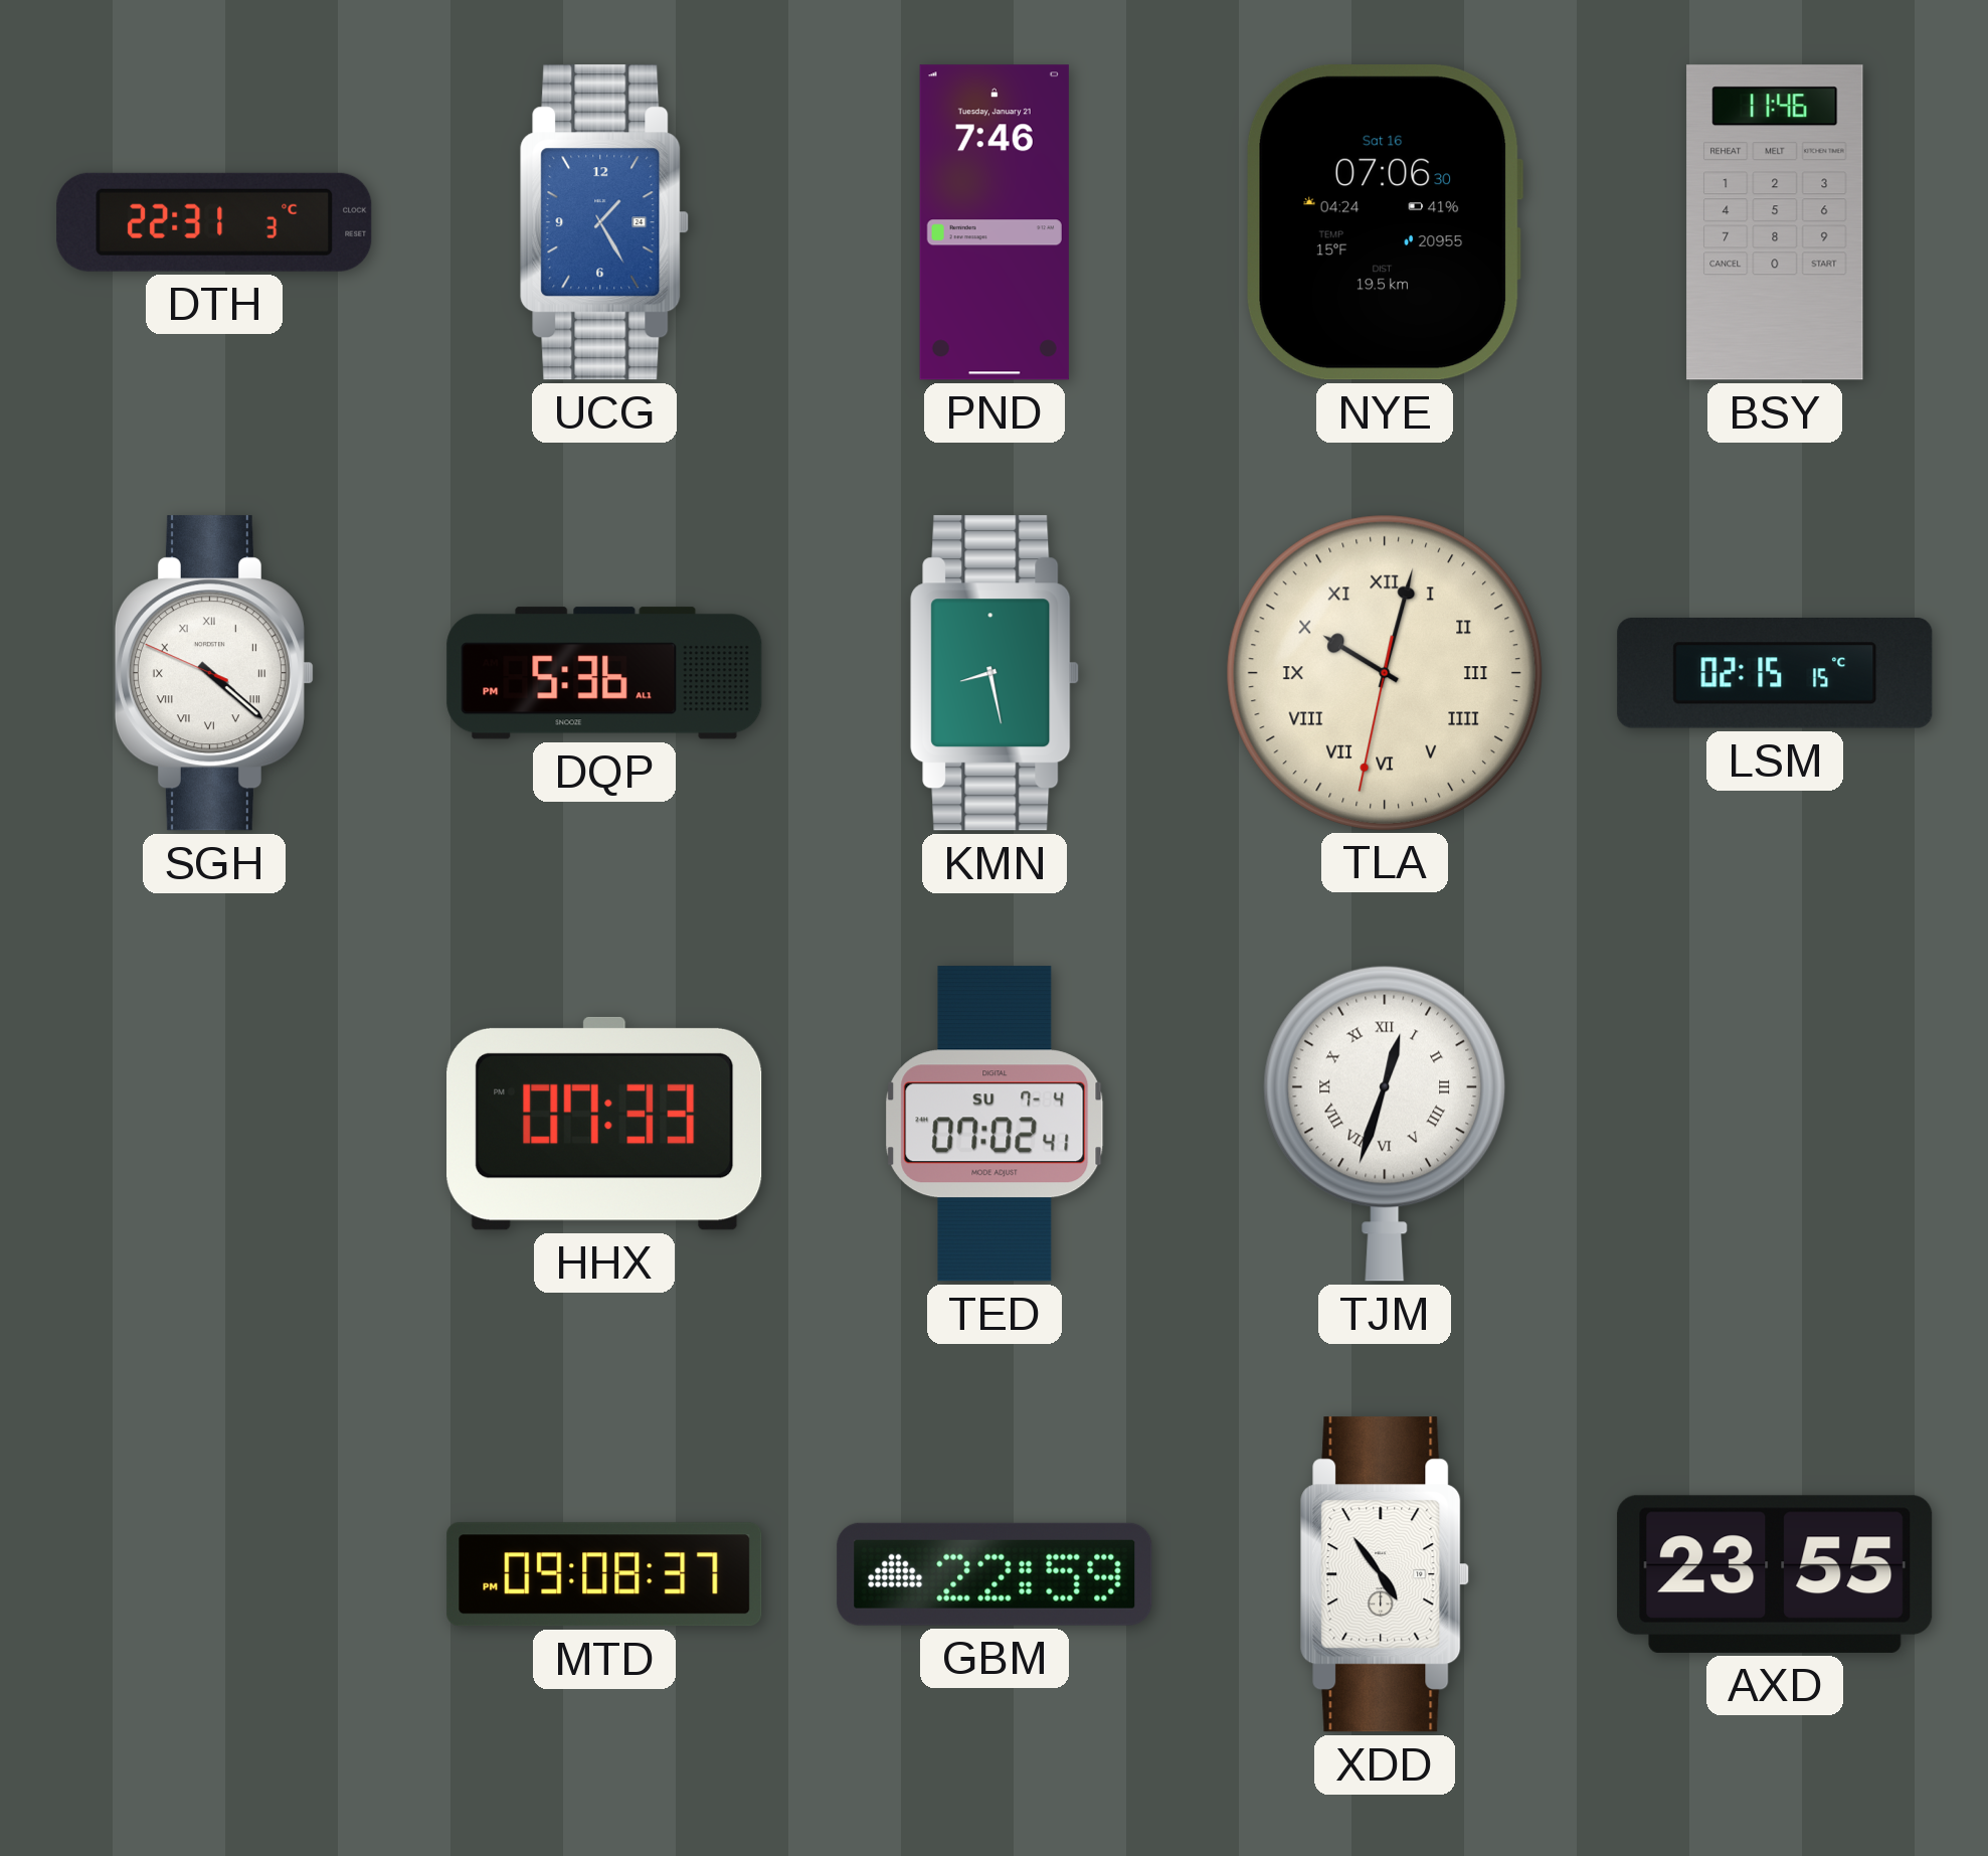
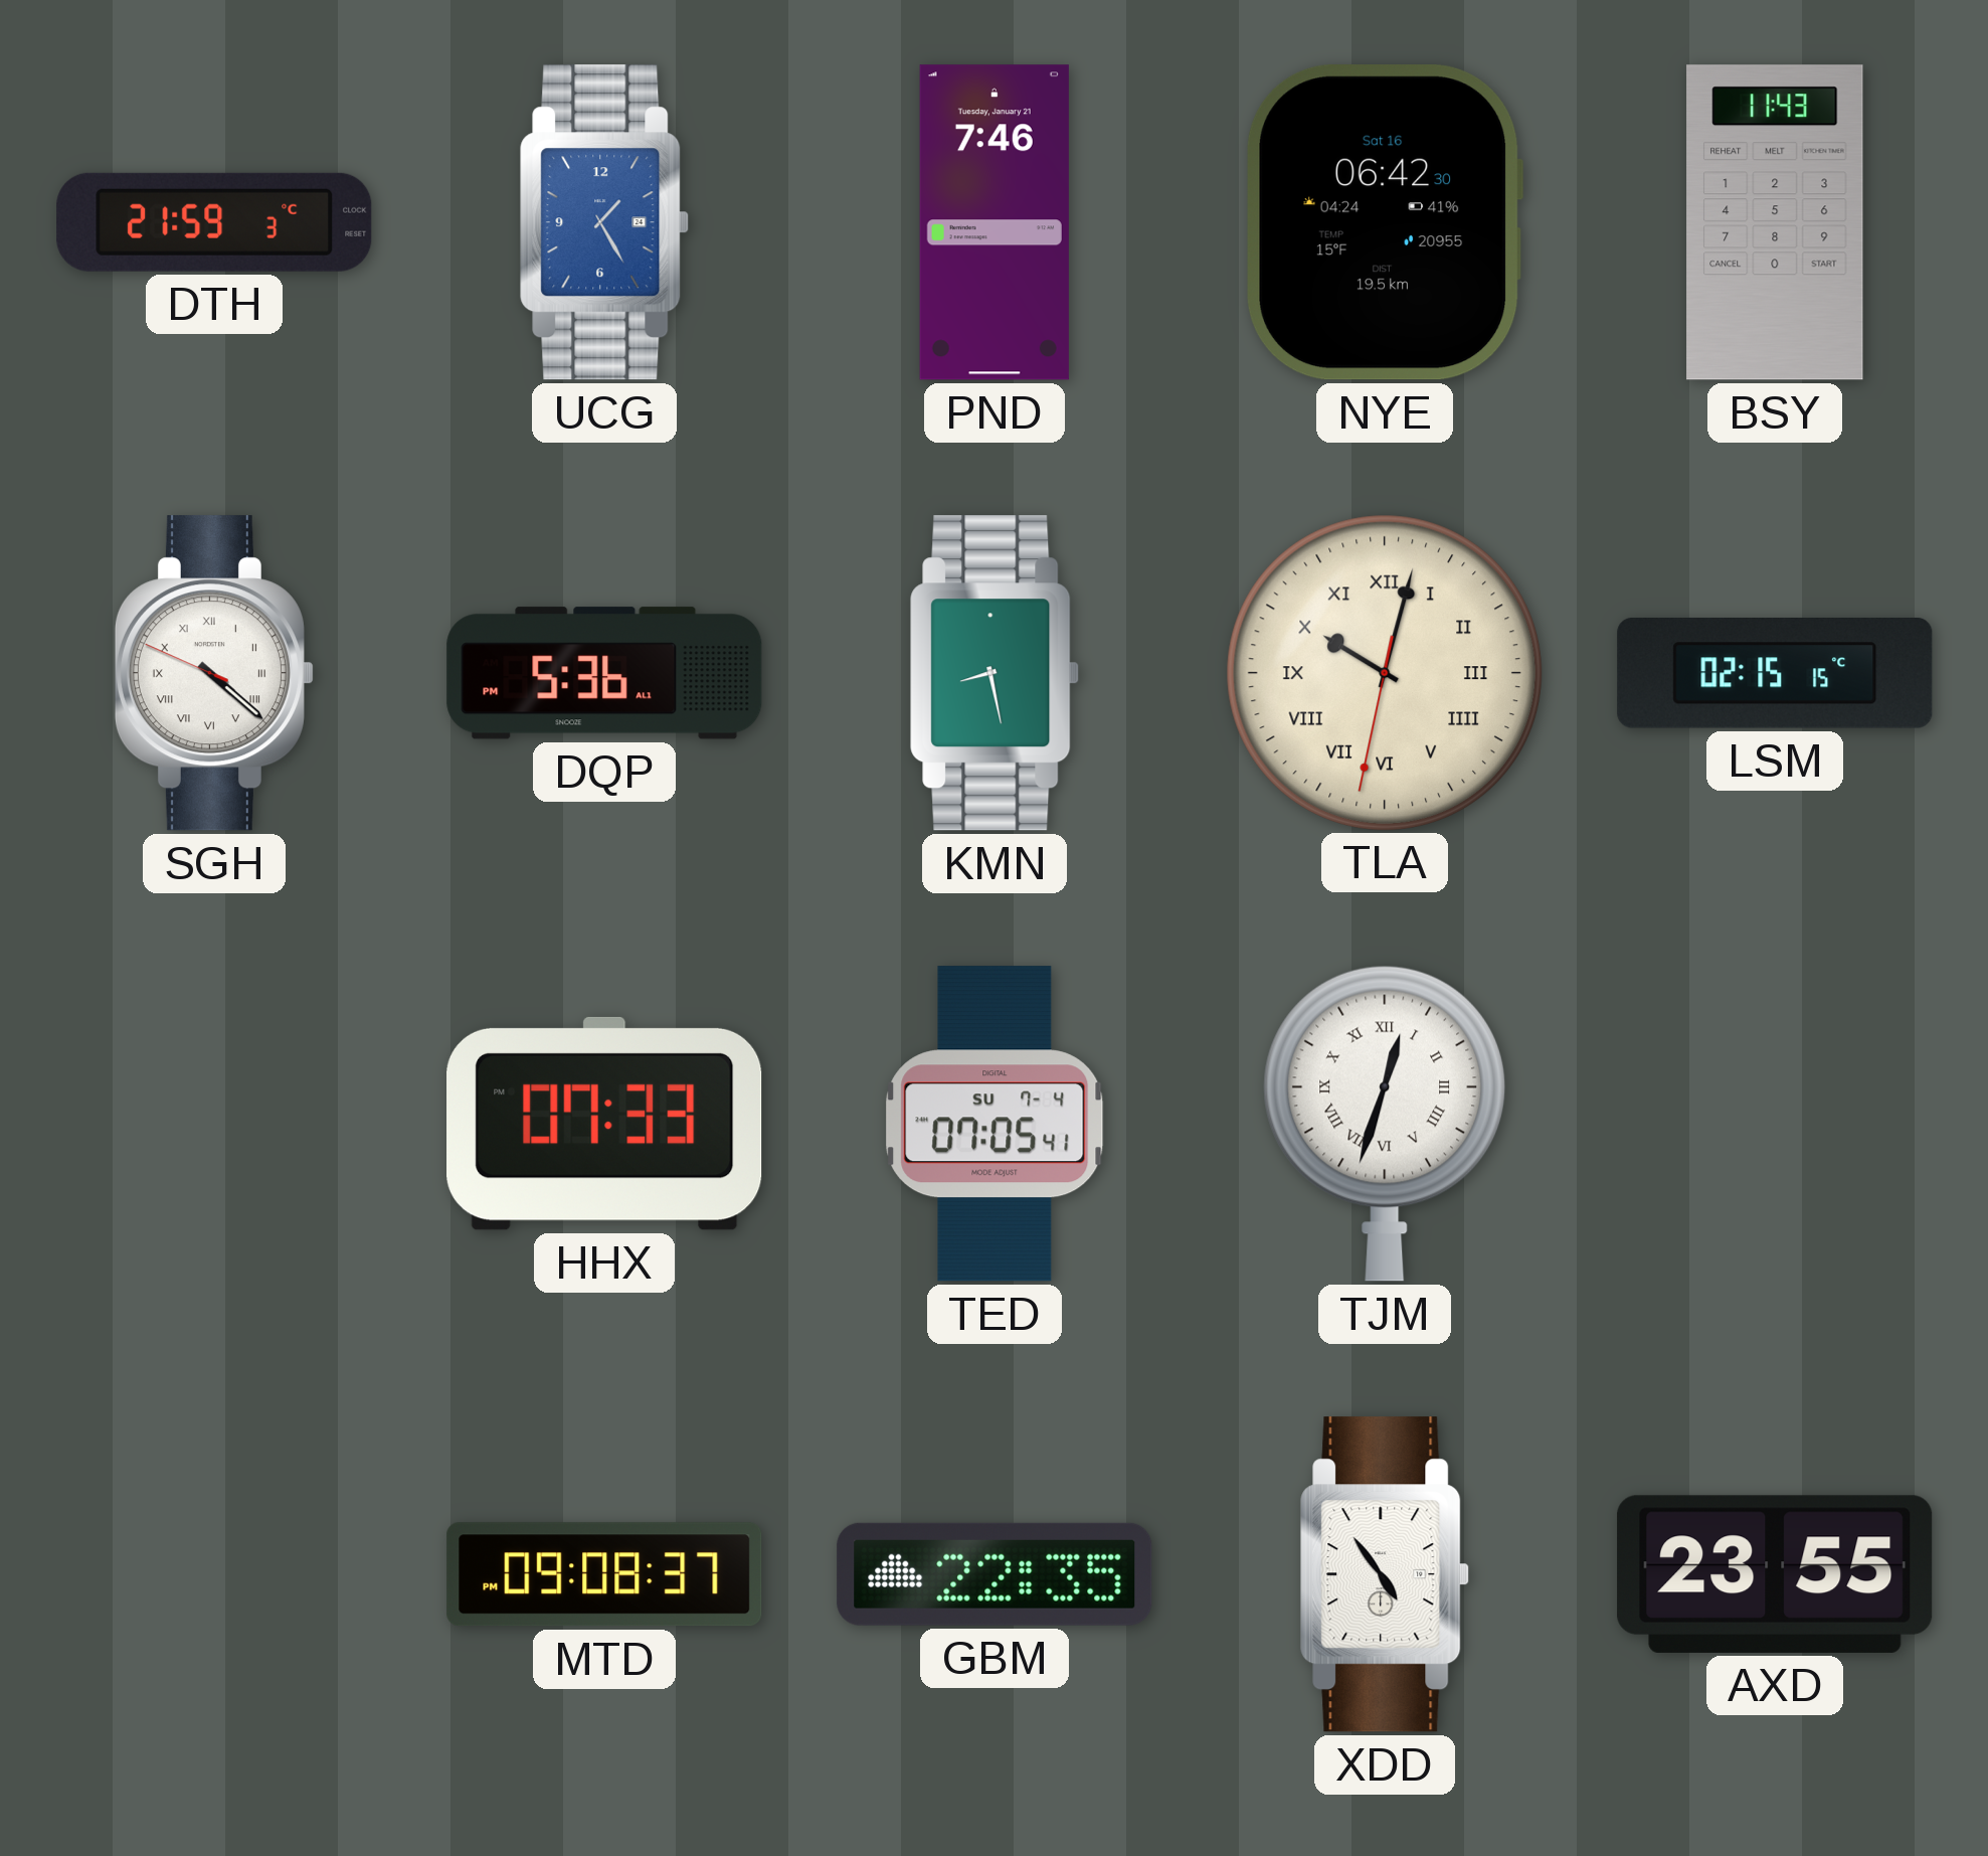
DTH: 22:31 -> 21:59 (214, 222)
NYE: 07:06 -> 06:42 (1386, 222)
BSY: 11:46 -> 11:43 (1775, 222)
TED: 07:02 -> 07:05 (995, 1124)
GBM: 22:59 -> 22:35 (995, 1574)
